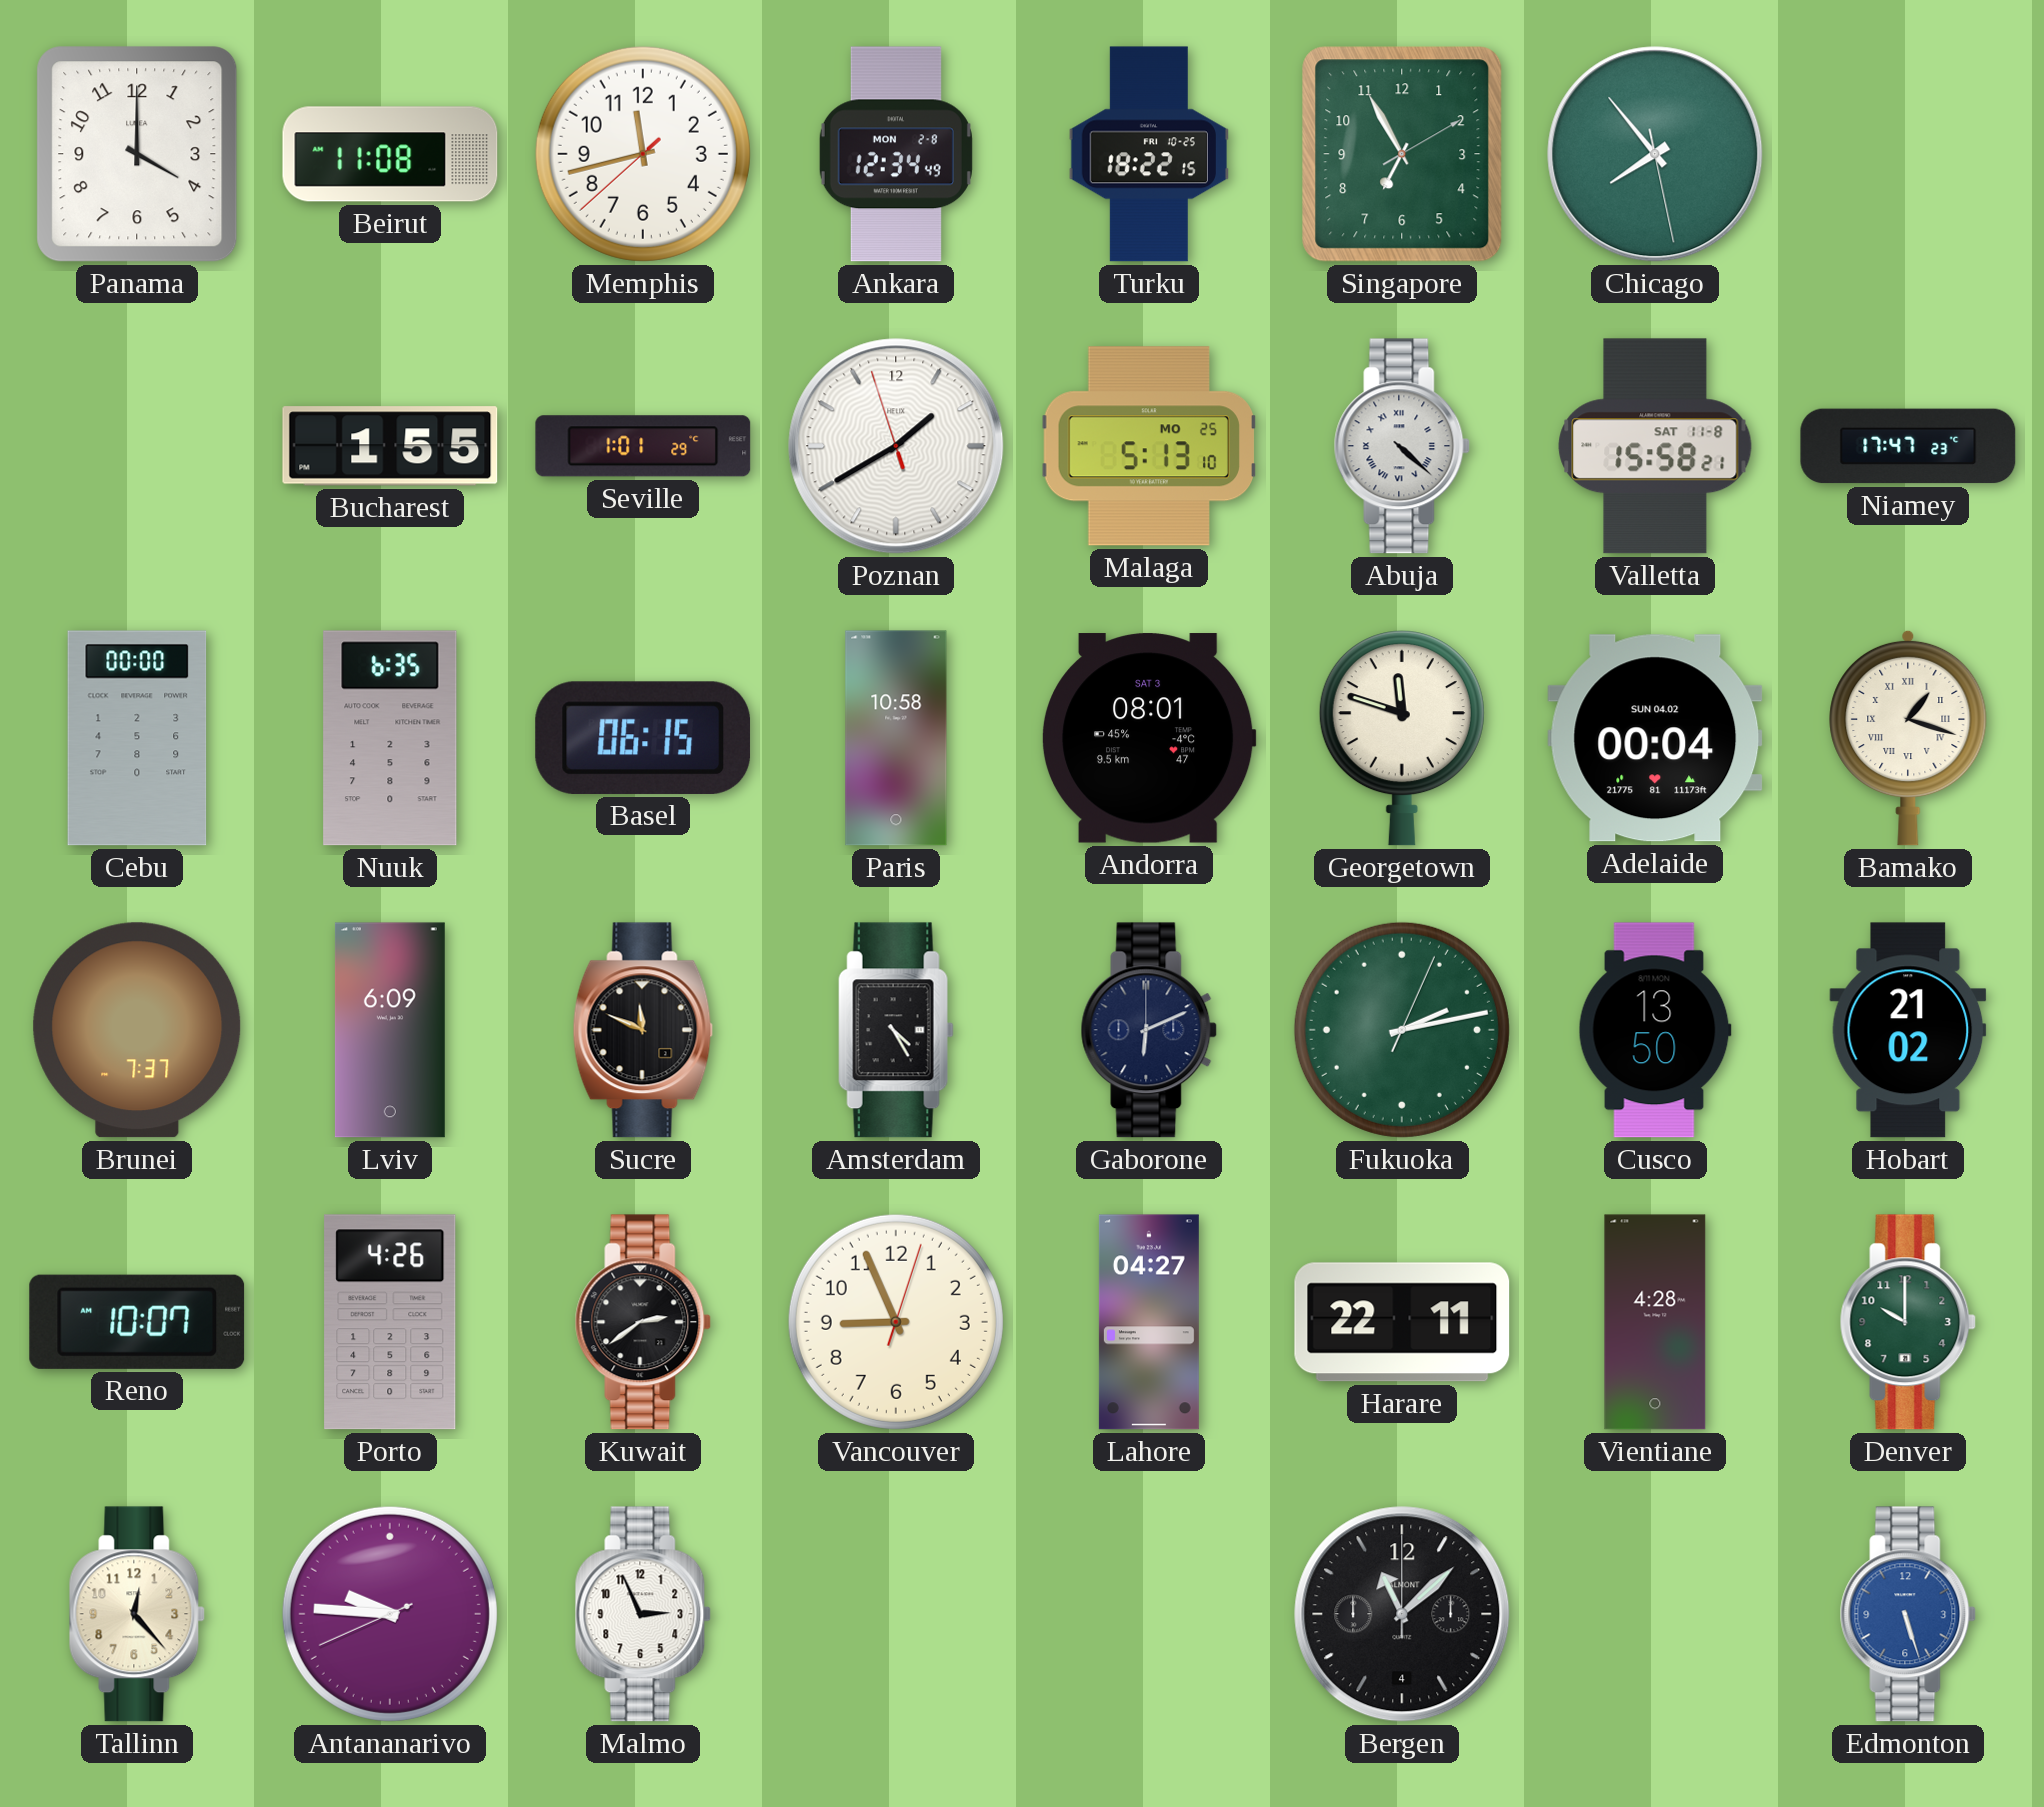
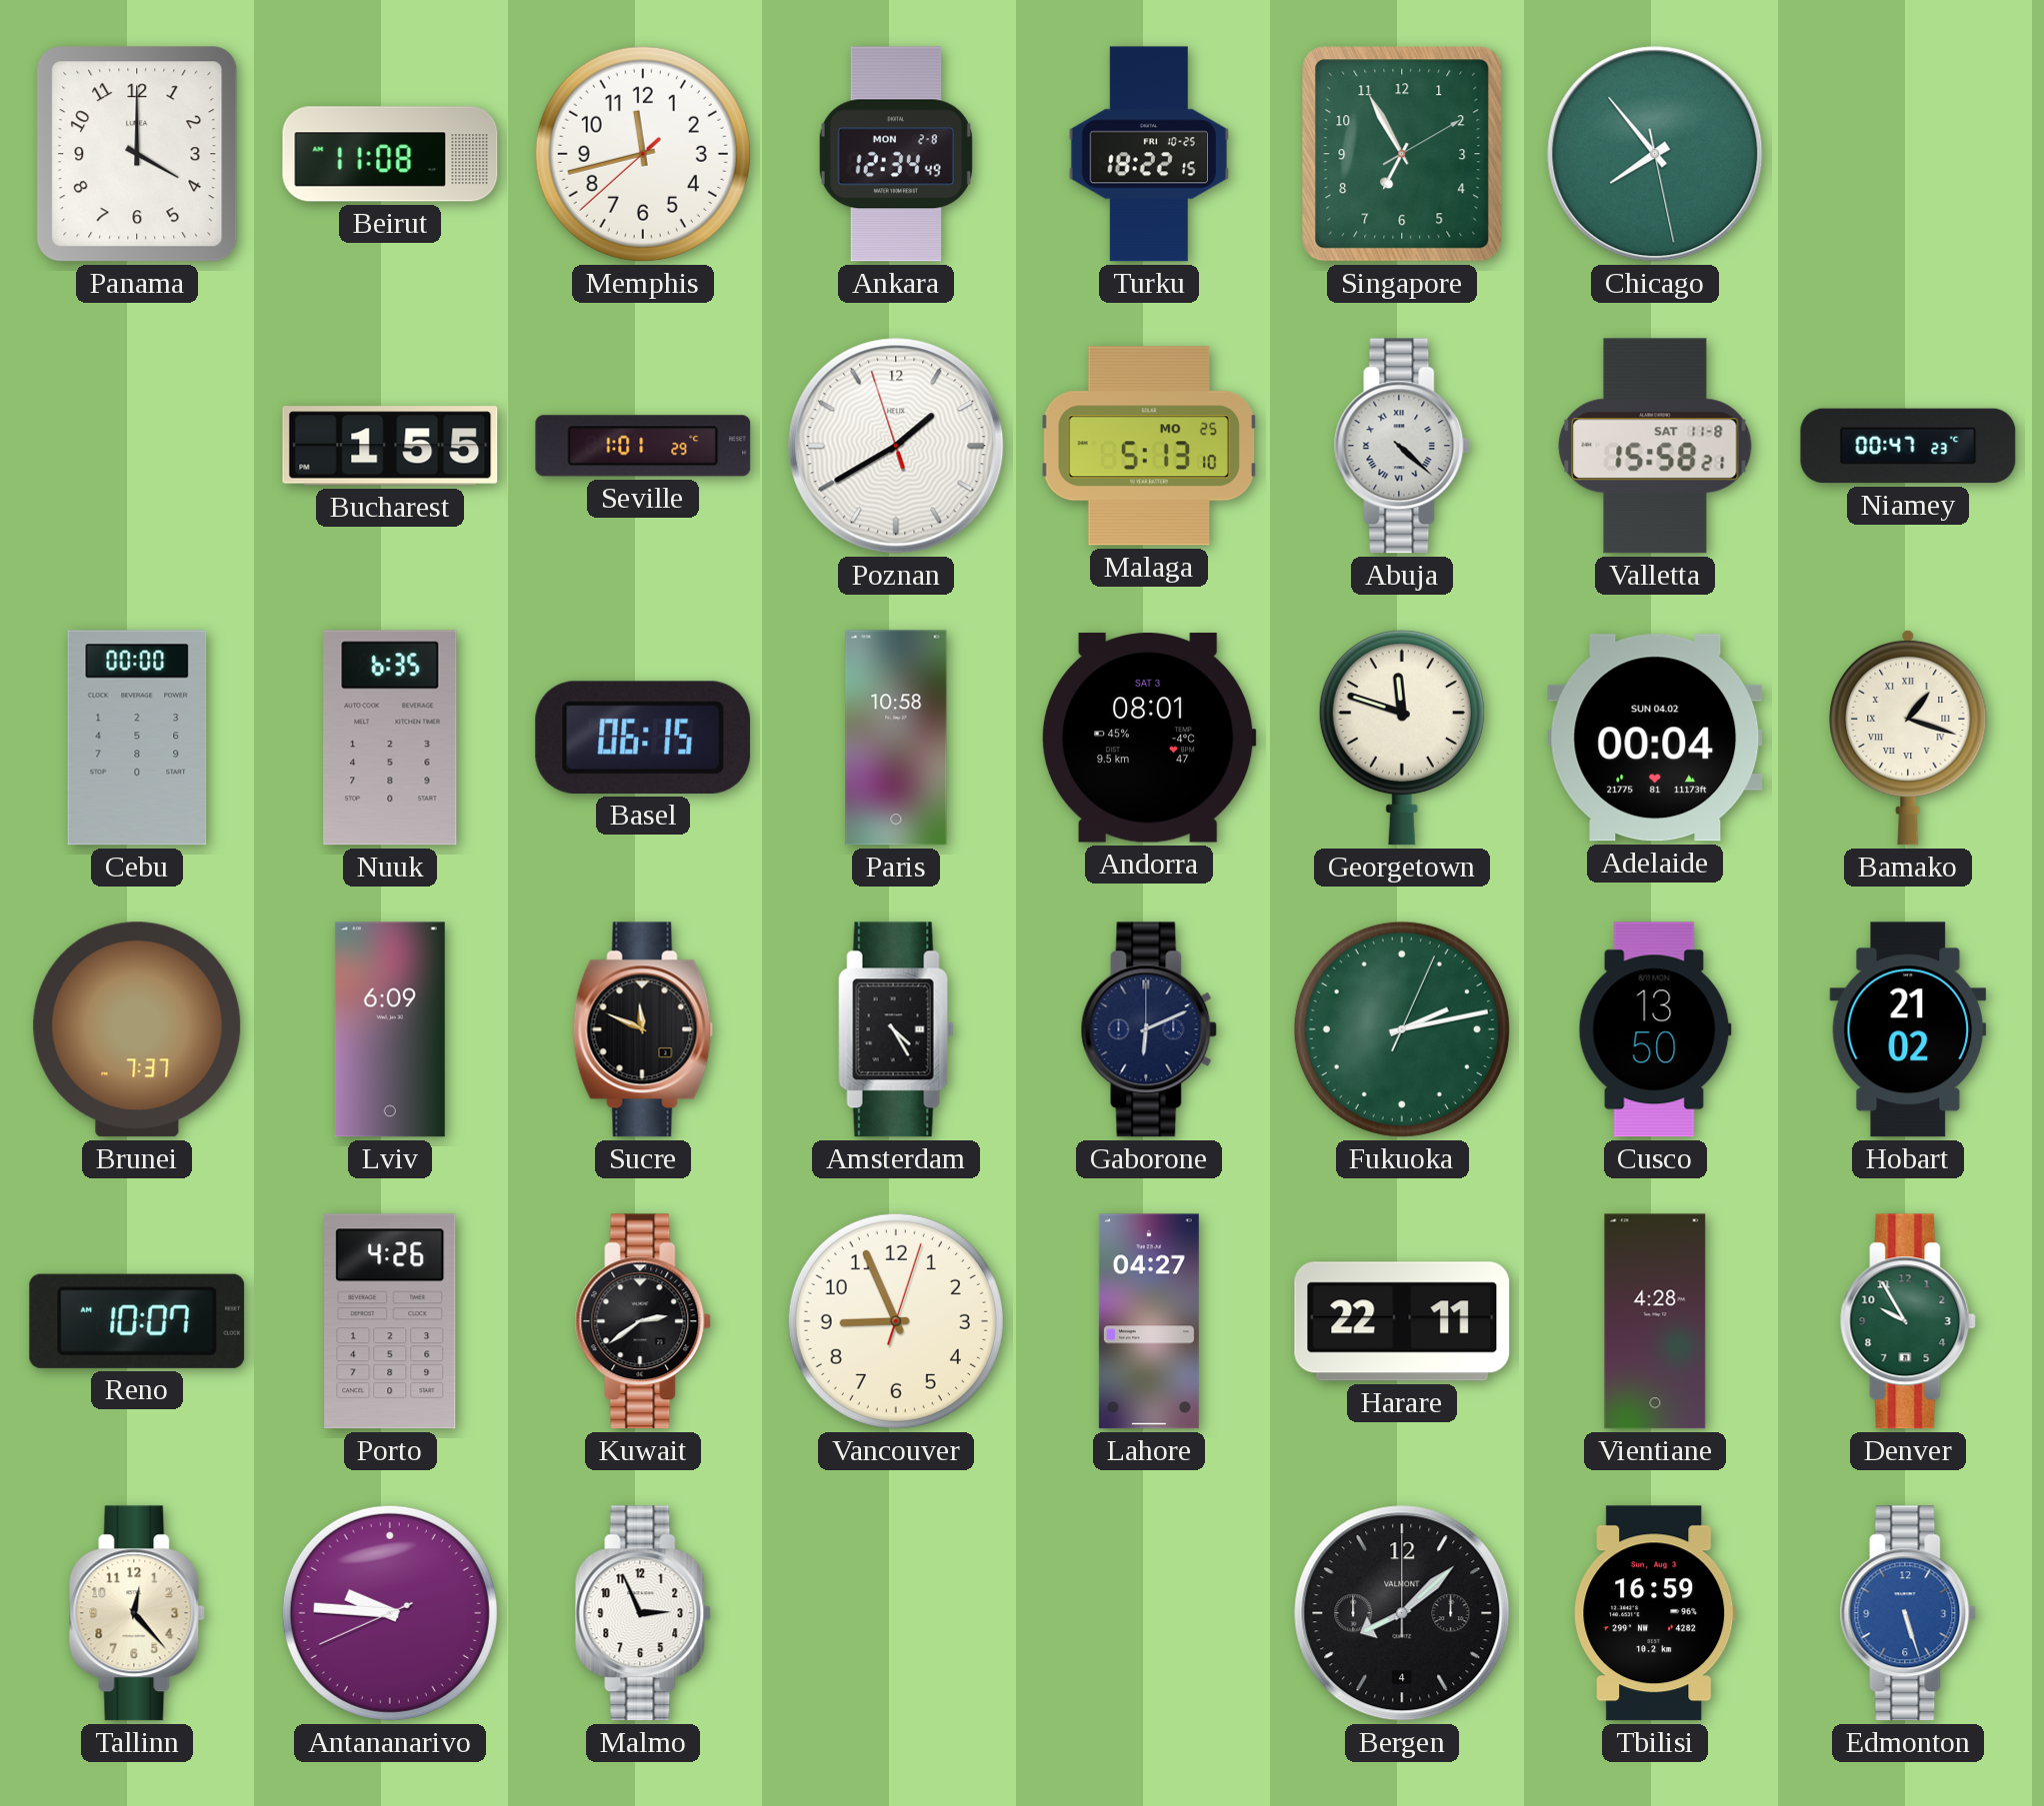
Niamey: 17:47 -> 00:47 (1908, 446)
Denver: 10:00 -> 9:55 (1908, 1321)
Bergen: 11:08 -> 8:08 (1402, 1613)
Tbilisi: none -> 16:59 (1655, 1613)
